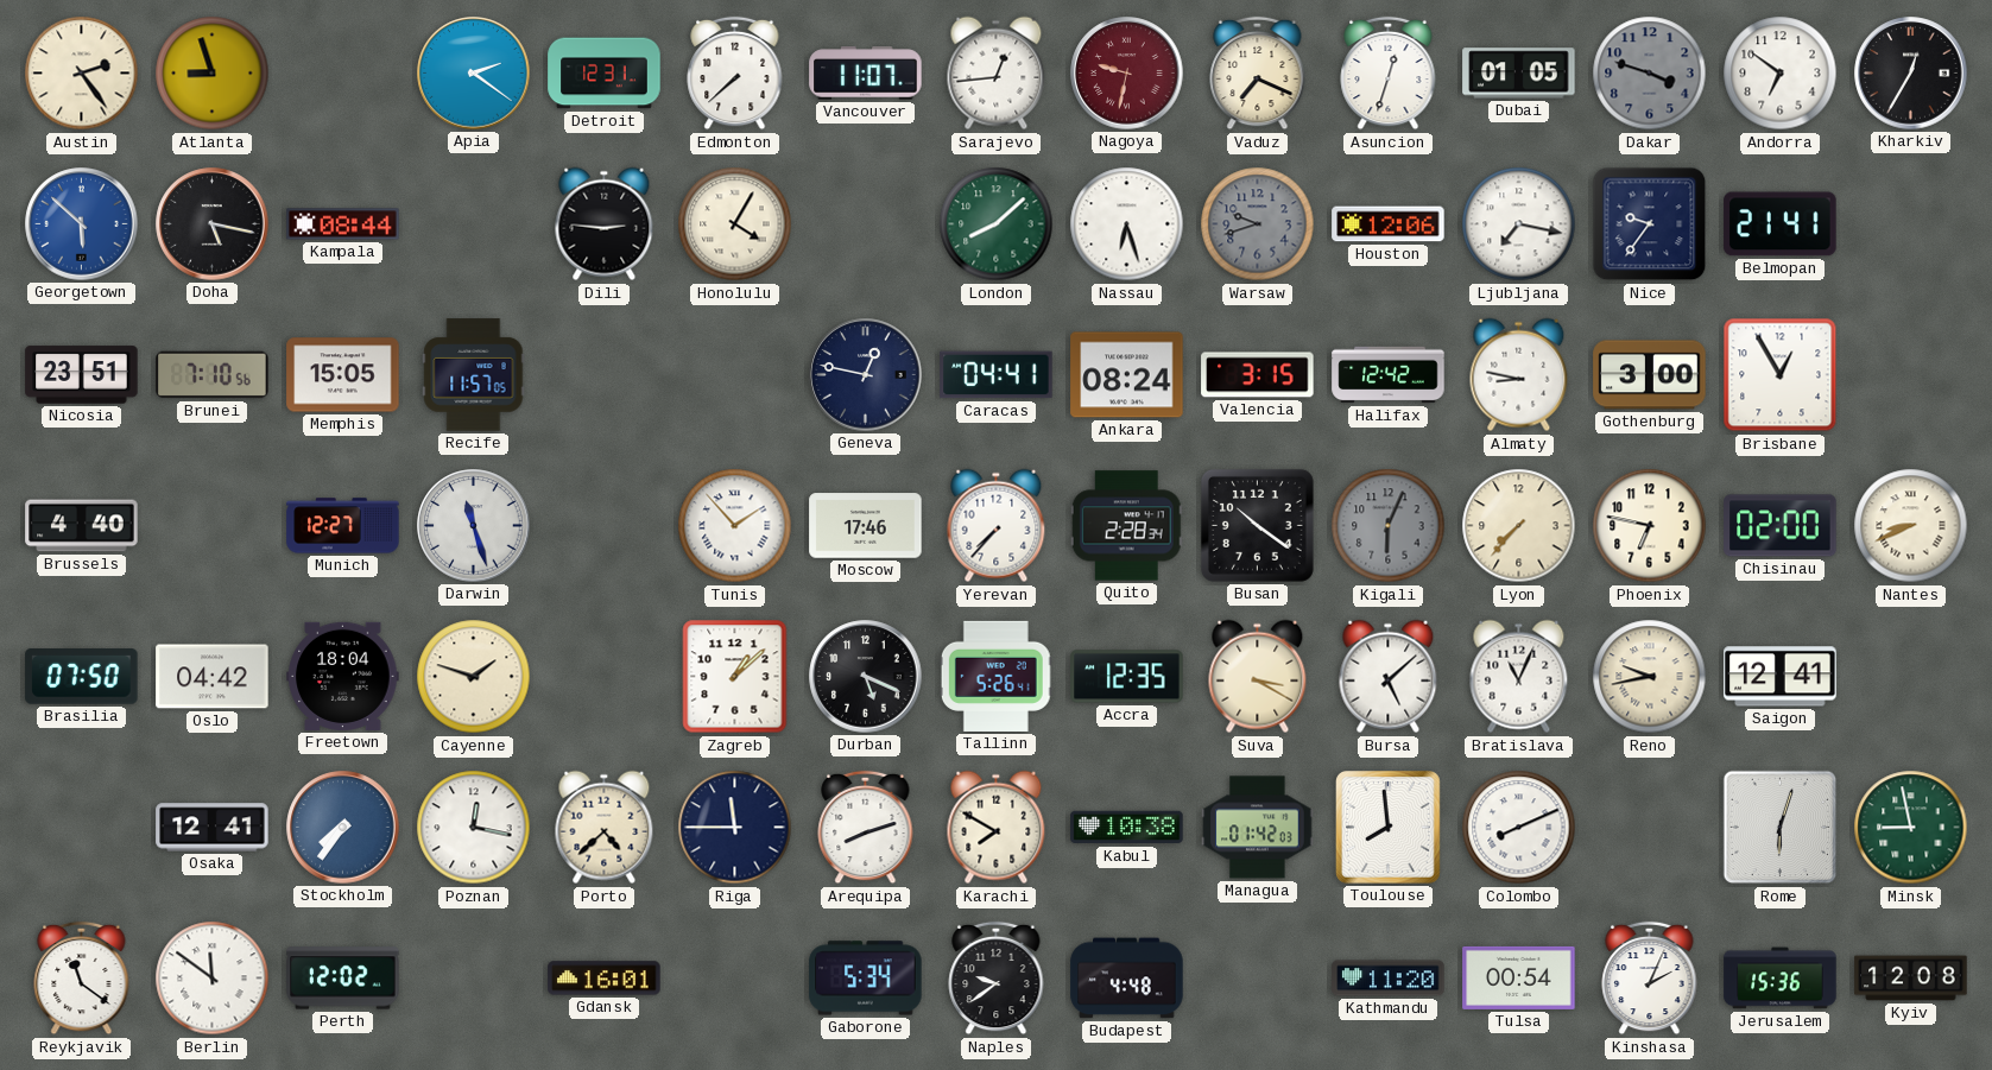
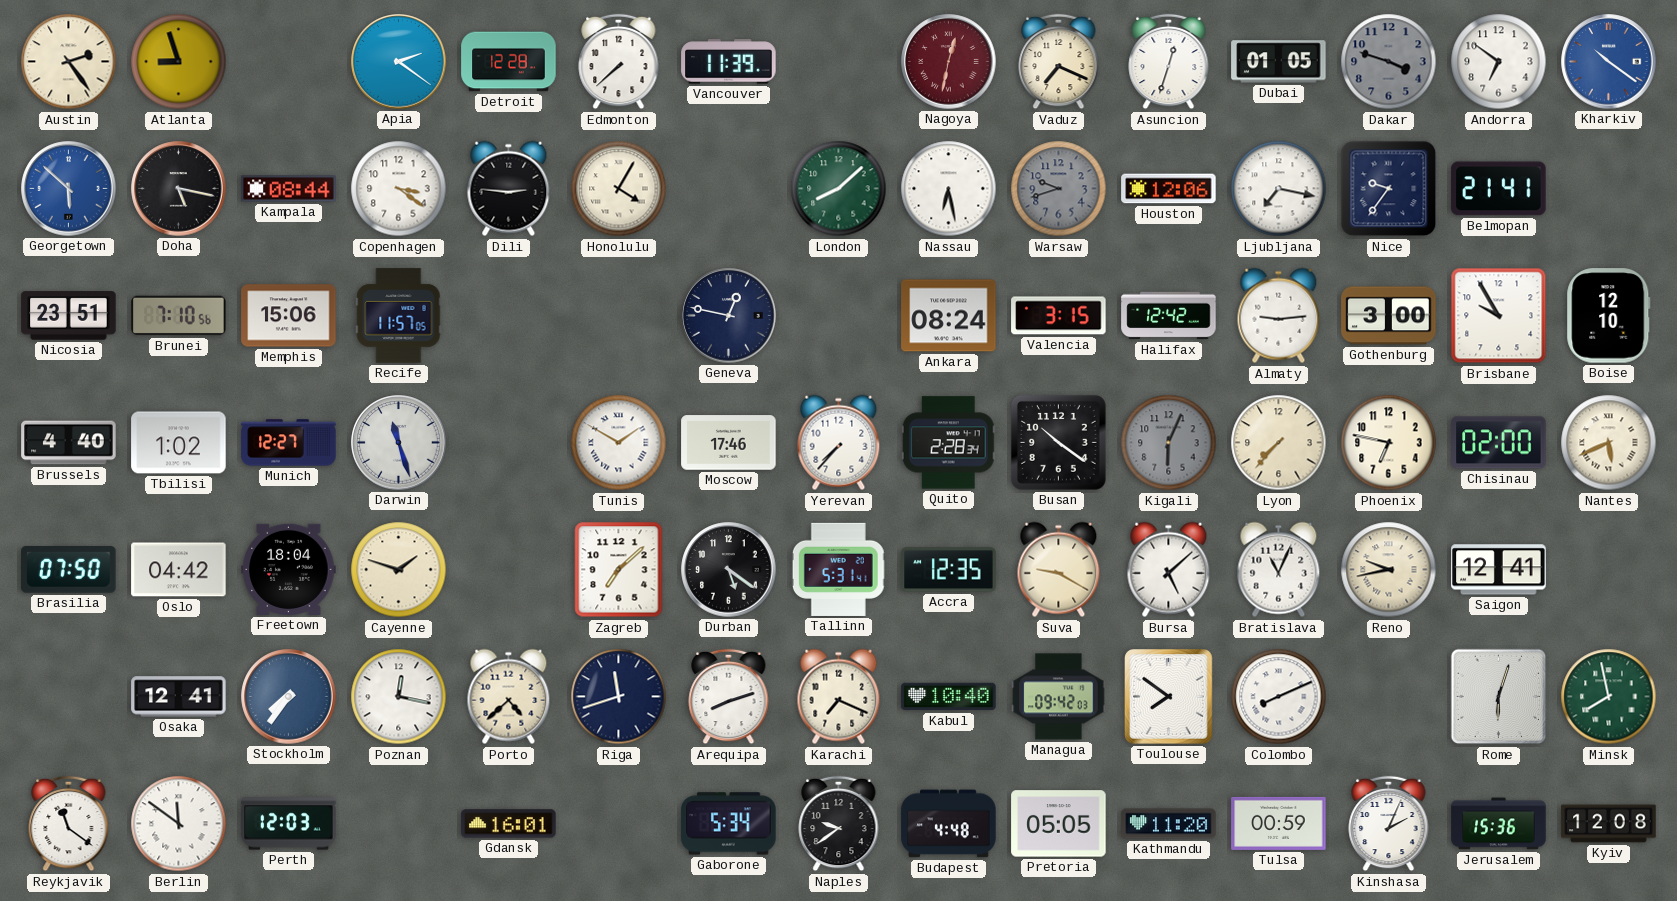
Detroit: 12:31 -> 12:28 (509, 62)
Vancouver: 11:07 -> 11:39 (729, 62)
Sarajevo: 12:44 -> none (997, 74)
Nagoya: 9:32 -> 12:32 (949, 62)
Kharkiv: 12:35 -> 10:21 (1609, 62)
Kharkiv dial: black -> blue (1609, 62)
Copenhagen: none -> 3:21 (399, 189)
Nassau: 6:27 -> 6:28 (949, 189)
Memphis: 15:05 -> 15:06 (289, 316)
Caracas: 04:41 -> none (997, 375)
Almaty: 8:47 -> 9:14 (1279, 316)
Brisbane: 12:55 -> 9:55 (1499, 316)
Boise: none -> 12:10 (1609, 316)
Tbilisi: none -> 1:02 (179, 443)
Tunis: 1:53 -> 1:50 (619, 443)
Nantes: 8:41 -> 5:41 (1609, 443)
Zagreb: 1:08 -> 7:08 (619, 570)
Durban: 5:19 -> 5:21 (729, 570)
Tallinn: 5:26 -> 5:31 (838, 569)
Suva: 3:20 -> 9:20 (1059, 570)
Riga: 11:45 -> 11:42 (619, 697)
Karachi: 7:50 -> 7:19 (839, 697)
Kabul: 10:38 -> 10:40 (949, 697)
Managua: 01:42 -> 09:42 (1059, 697)
Toulouse: 7:59 -> 7:51 (1169, 697)
Minsk: 8:58 -> 7:58 (1609, 697)
Perth: 12:02 -> 12:03 (289, 824)
Pretoria: none -> 05:05 (1059, 824)
Tulsa: 00:54 -> 00:59 (1279, 823)
